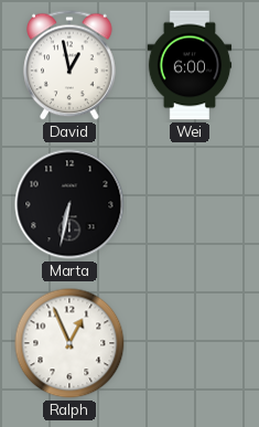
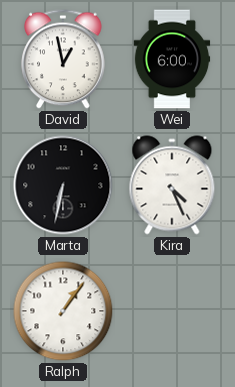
Kira: none -> 4:26 (172, 185)
Ralph: 12:56 -> 1:06 (63, 311)
